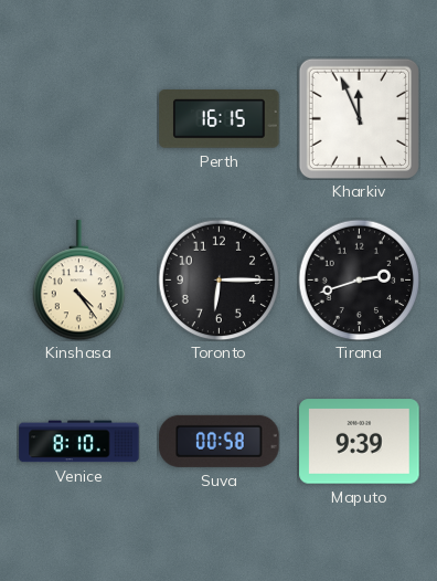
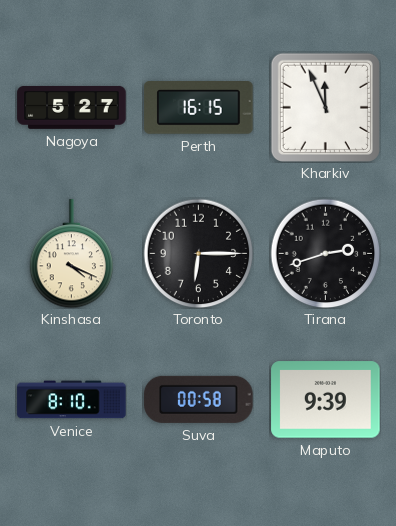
Nagoya: none -> 5:27 (72, 107)
Kinshasa: 4:24 -> 4:19 (72, 254)
